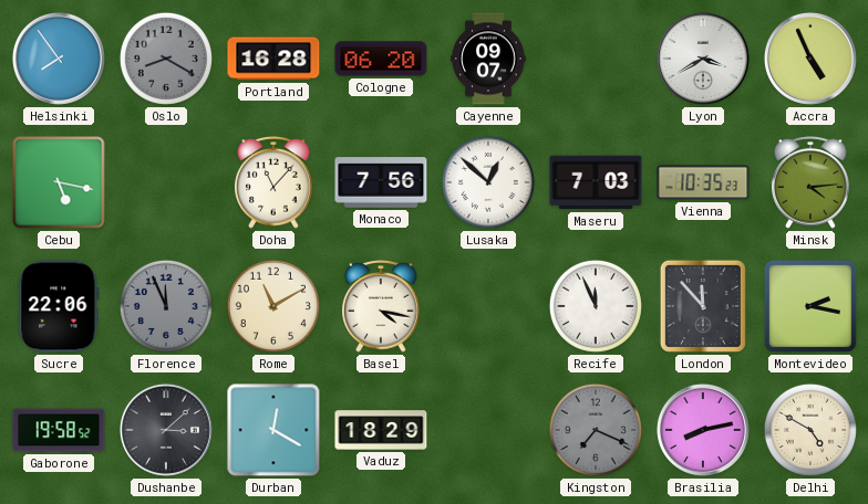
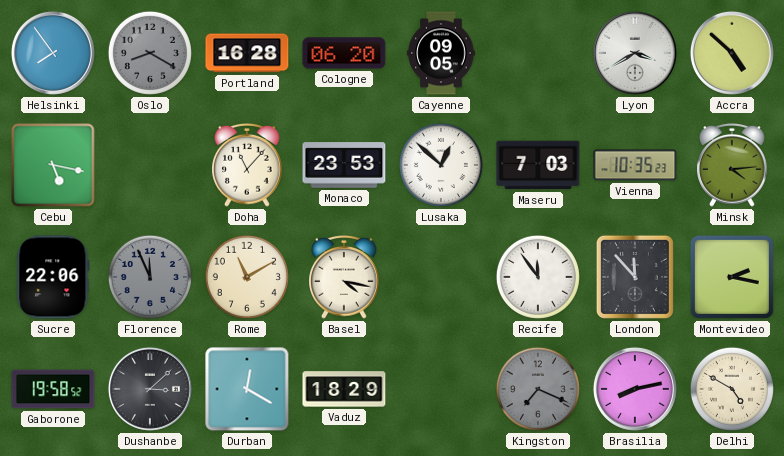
Cayenne: 09:07 -> 09:05 (441, 53)
Accra: 4:56 -> 4:52 (732, 53)
Monaco: 7:56 -> 23:53 (344, 165)
Recife: 11:56 -> 11:54 (538, 277)
